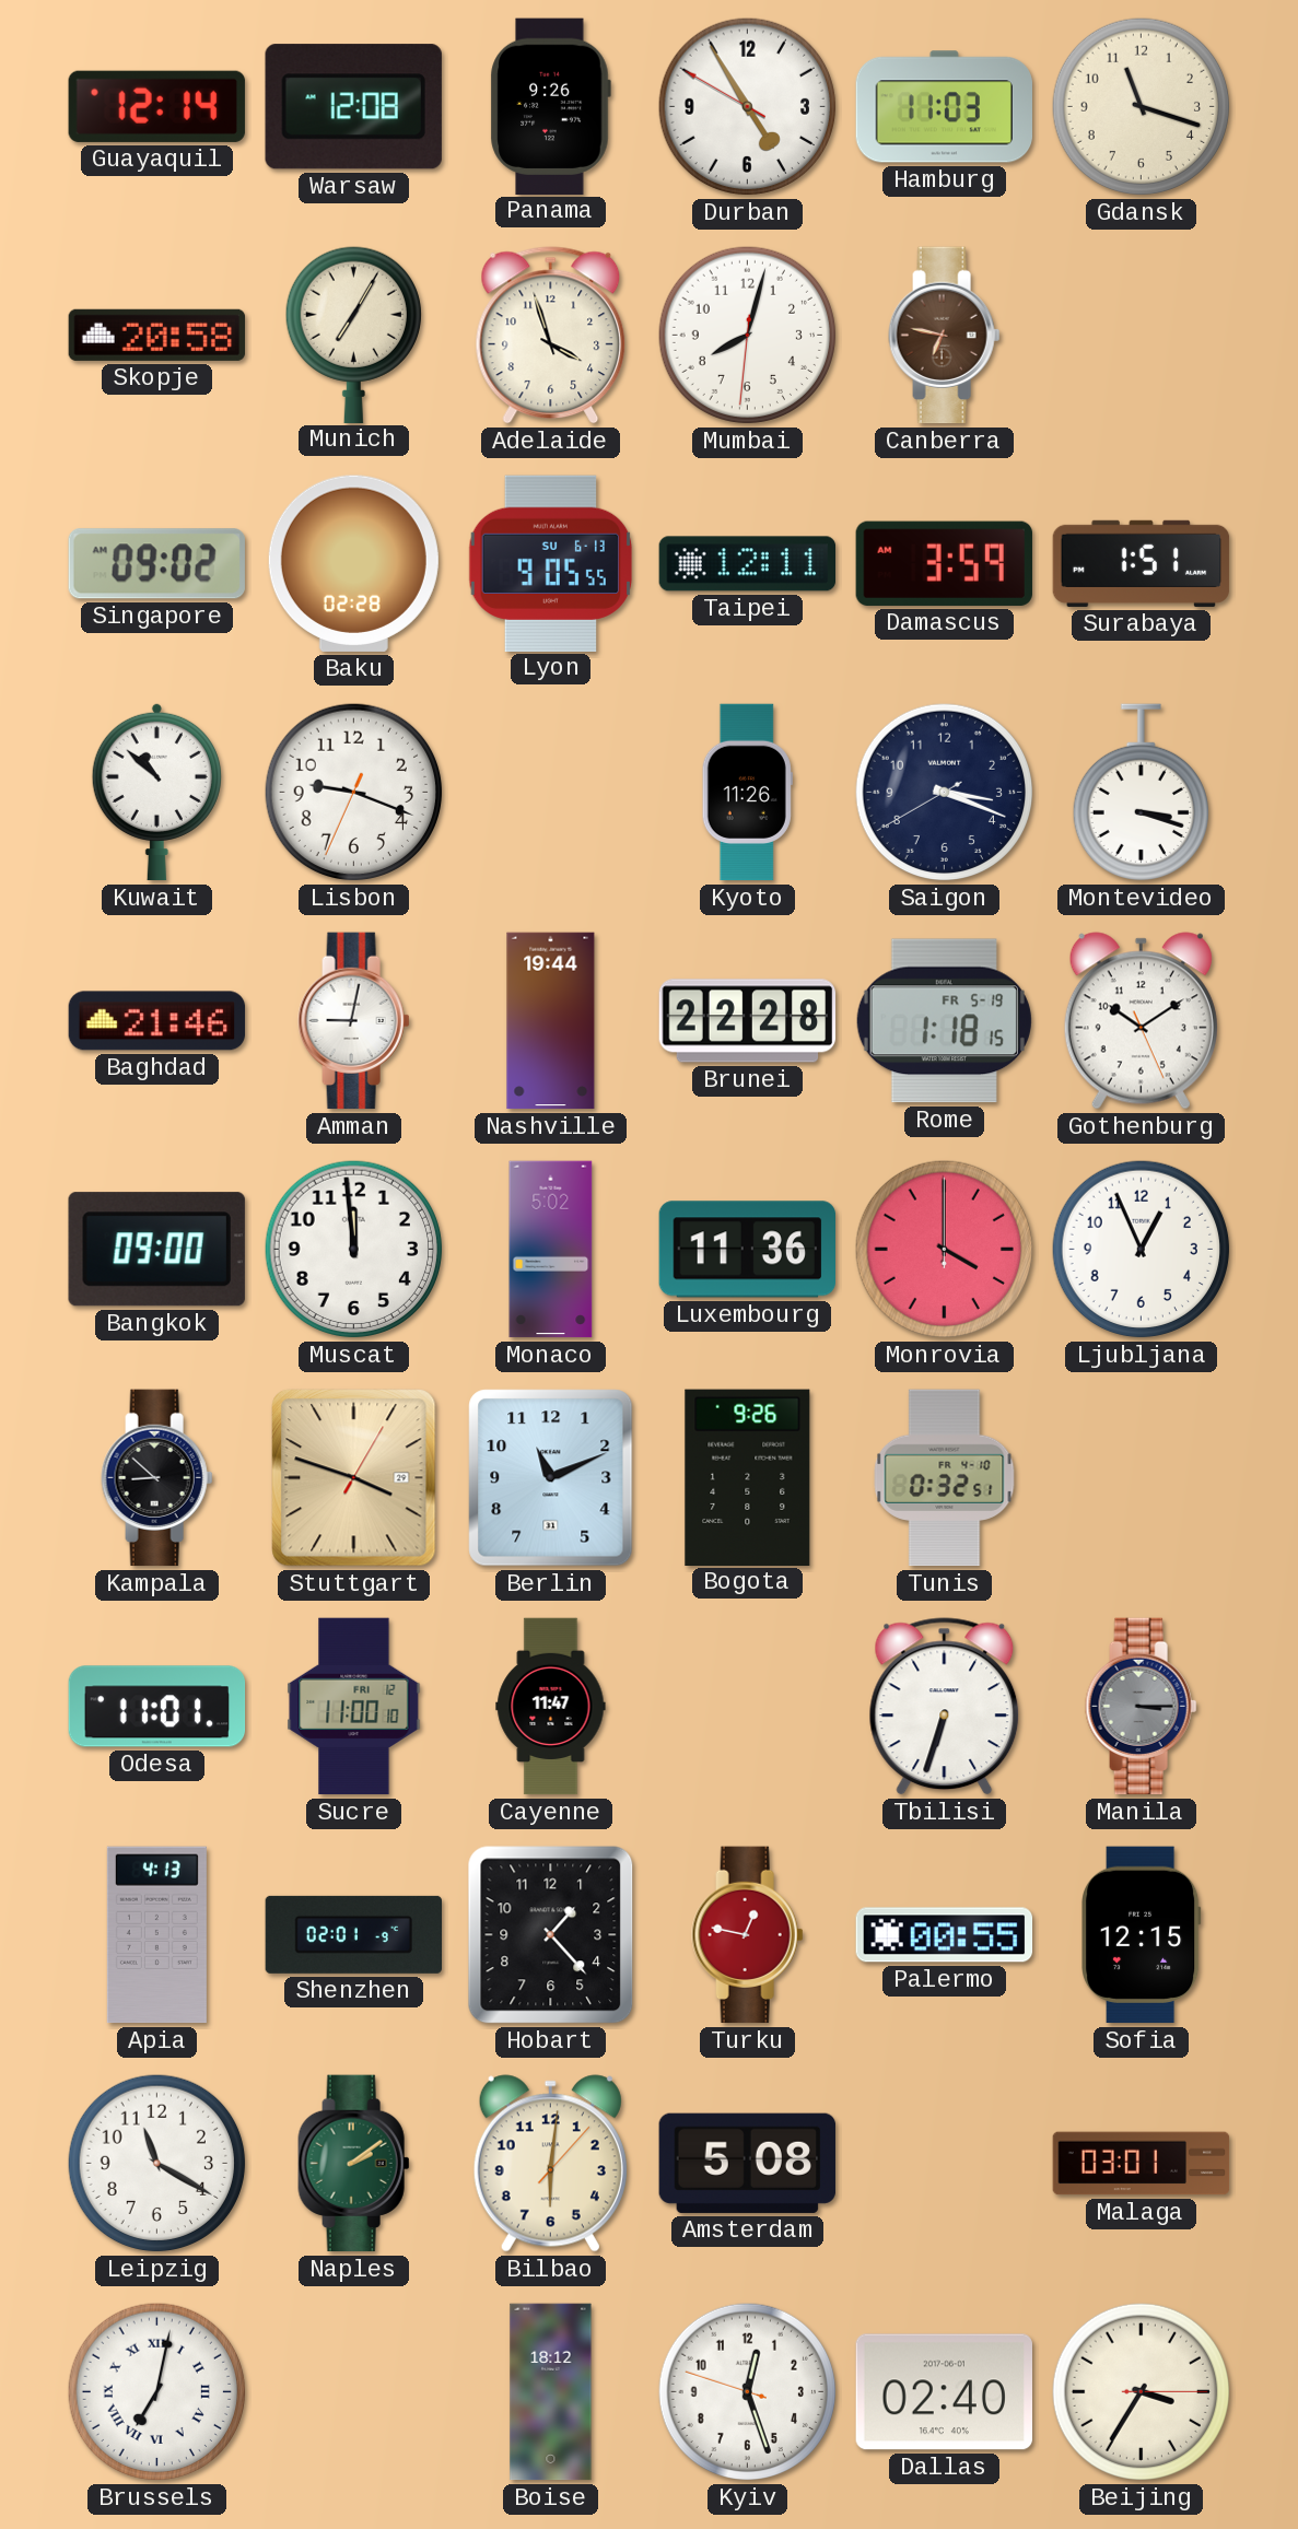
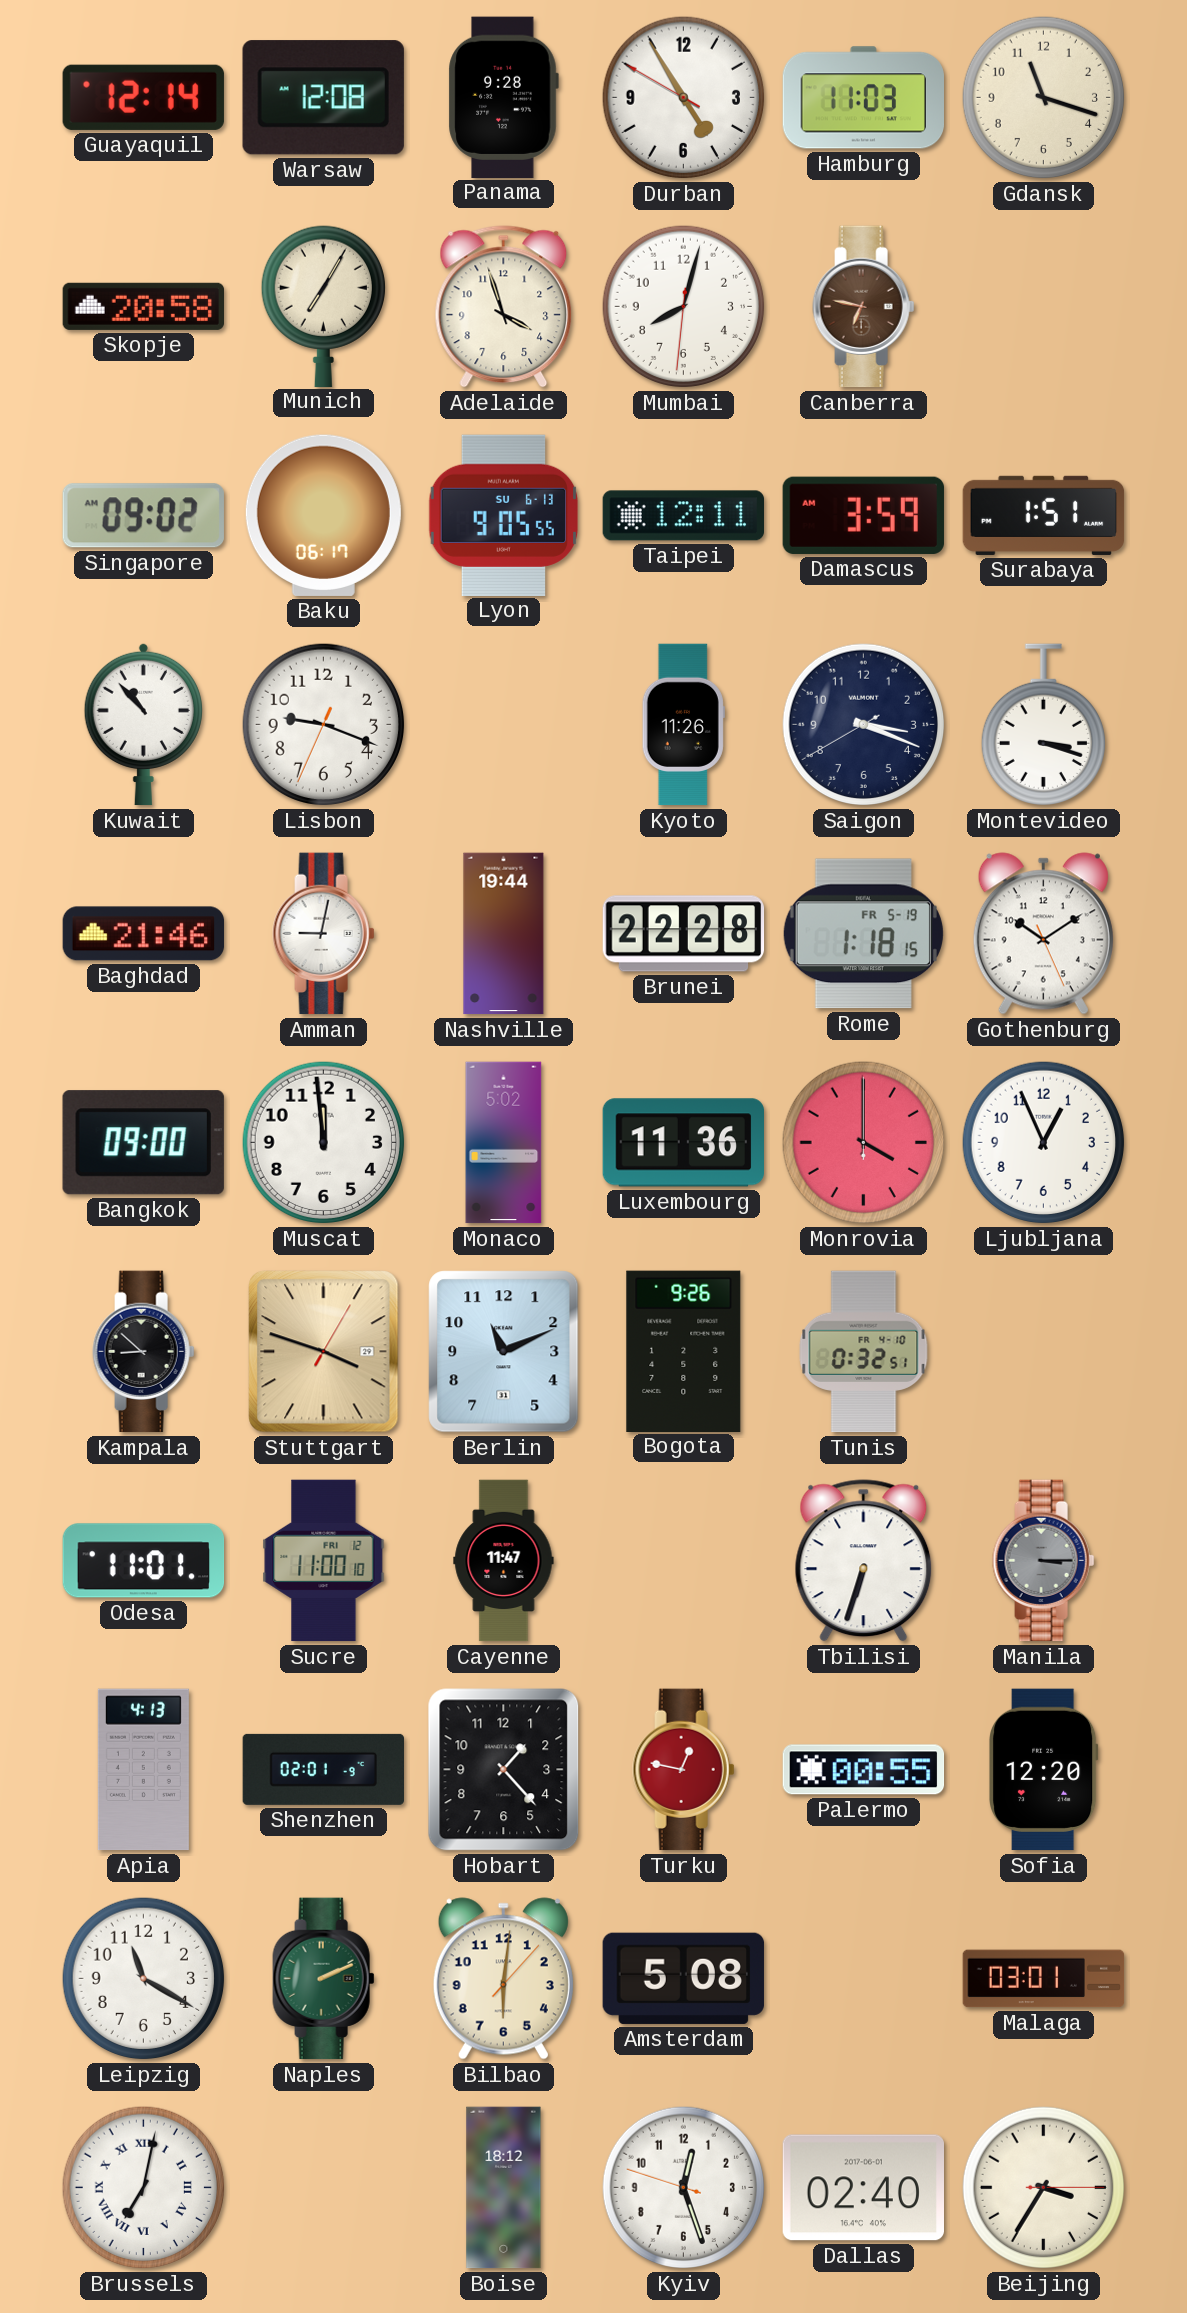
Panama: 9:26 -> 9:28 (503, 97)
Baku: 02:28 -> 06:17 (323, 515)
Kuwait: 10:52 -> 10:53 (143, 724)
Sofia: 12:15 -> 12:20 (1044, 1770)
Naples: 2:09 -> 2:11 (324, 1979)
